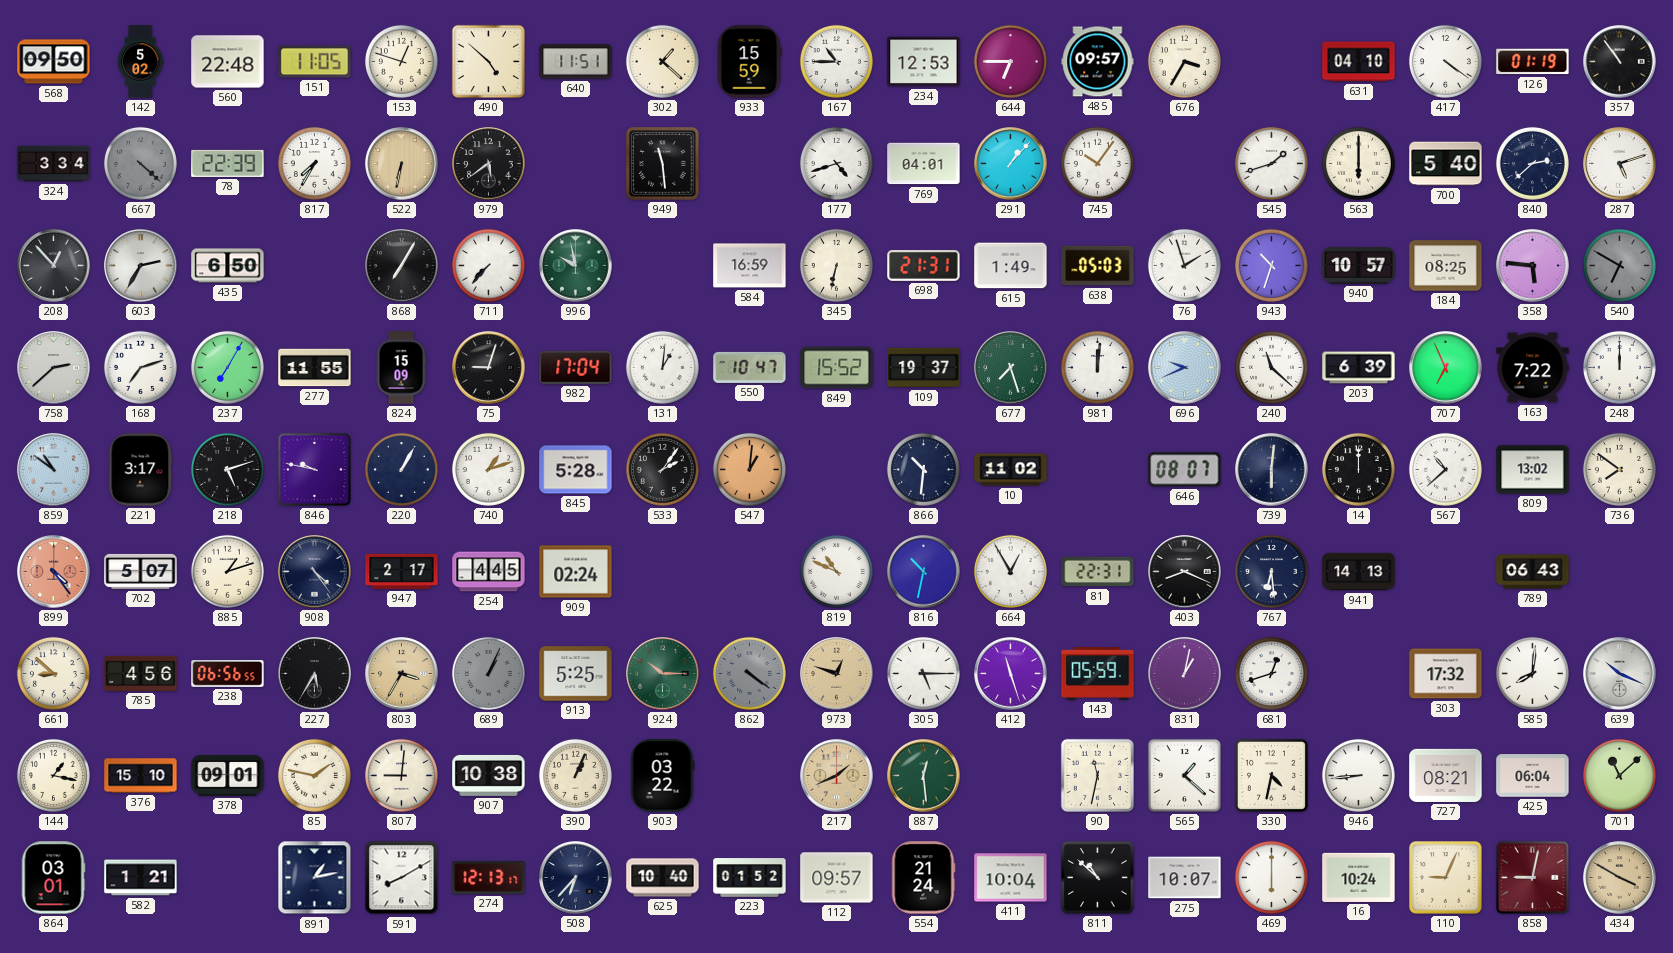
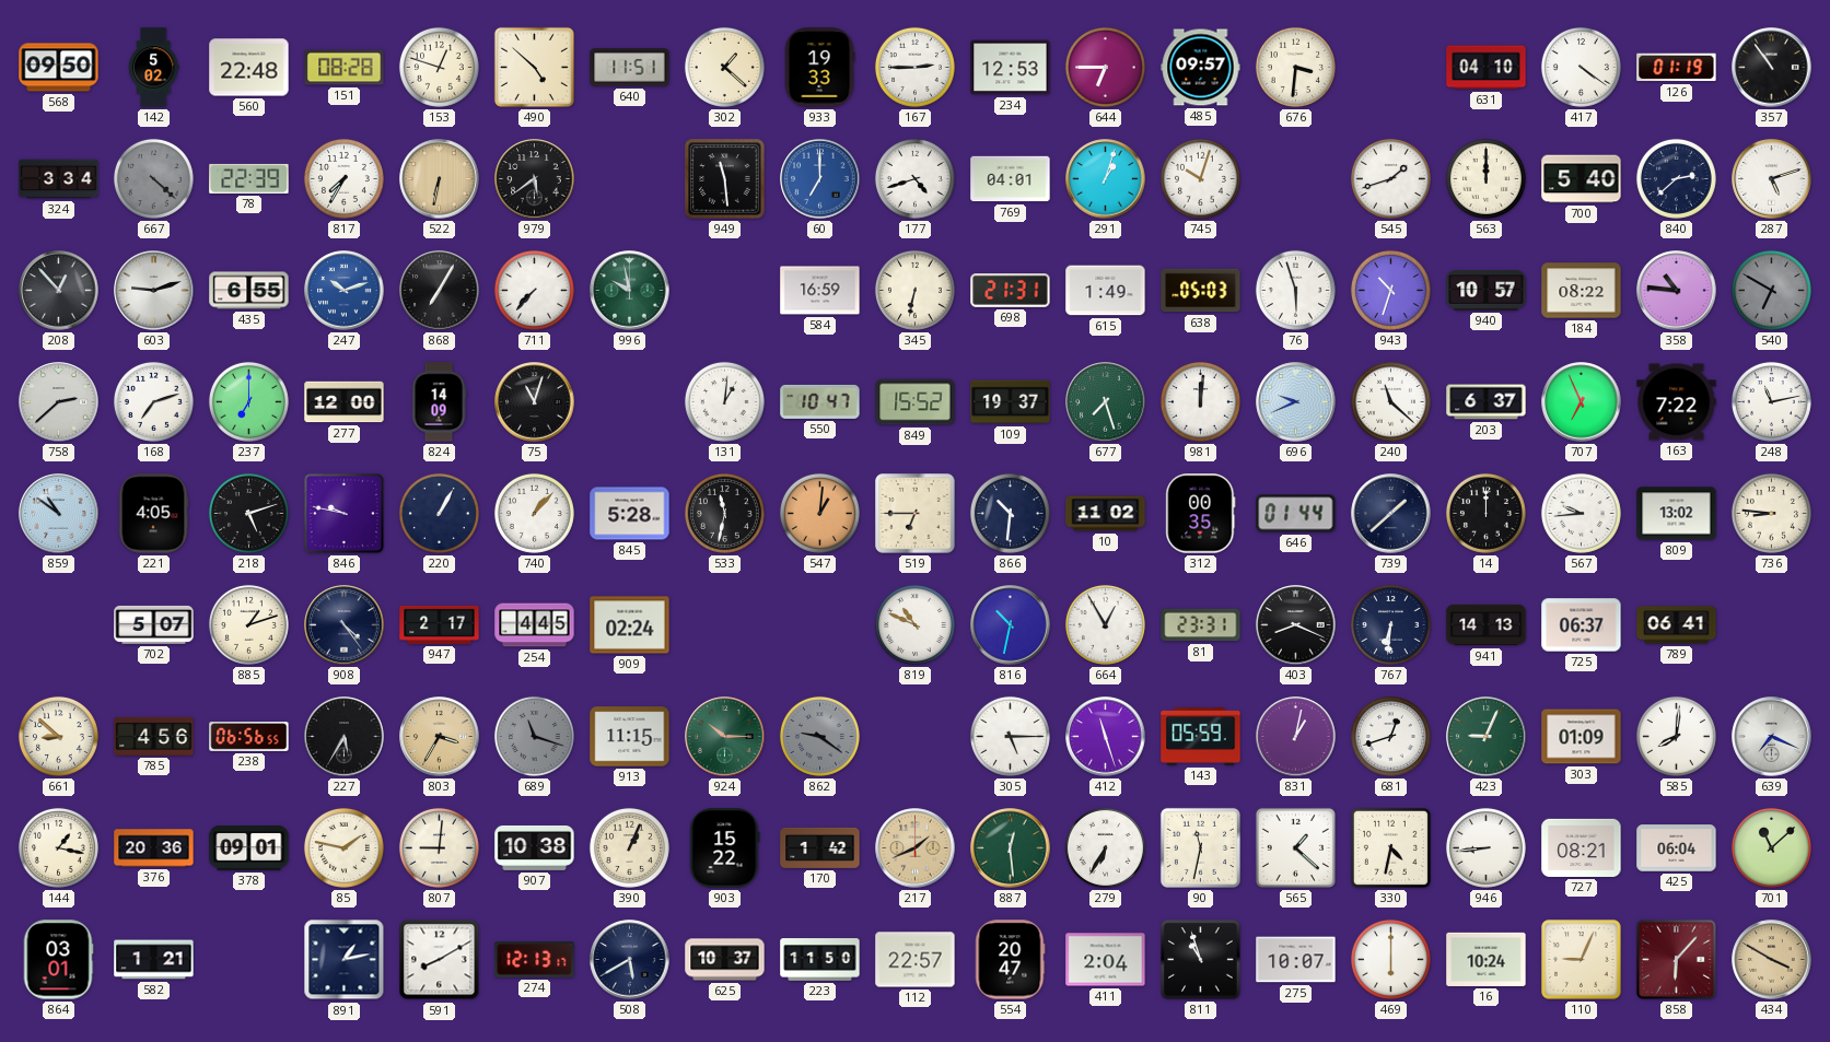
151: 11:05 -> 08:28 (345, 68)
933: 15:59 -> 19:33 (819, 68)
167: 10:45 -> 2:45 (914, 67)
676: 3:35 -> 3:31 (1295, 67)
60: none -> 7:00 (820, 179)
291: 1:07 -> 1:03 (1106, 179)
745: 10:06 -> 10:03 (1200, 178)
563: 6:00 -> 12:00 (1485, 178)
603: 2:35 -> 9:12 (154, 291)
435: 6:50 -> 6:55 (249, 291)
247: none -> 10:12 (345, 291)
76: 1:57 -> 5:57 (1295, 290)
184: 08:25 -> 08:22 (1582, 291)
358: 5:46 -> 10:46 (1677, 291)
237: 7:05 -> 7:00 (248, 401)
277: 11:55 -> 12:00 (345, 402)
824: 15:09 -> 14:09 (439, 402)
75: 9:03 -> 11:03 (535, 402)
982: 17:04 -> none (576, 367)
203: 6:39 -> 6:37 (1487, 402)
248: 12:00 -> 11:13 (1771, 401)
221: 3:17 -> 4:05 (153, 514)
740: 1:12 -> 1:07 (534, 513)
533: 2:06 -> 11:32 (724, 513)
519: none -> 6:45 (916, 514)
312: none -> 00:35 (1201, 514)
646: 08:07 -> 01:44 (1296, 514)
739: 6:01 -> 1:38 (1391, 514)
567: 10:38 -> 9:44 (1581, 513)
736: 7:51 -> 8:46 (1771, 513)
899: 4:24 -> none (54, 572)
81: 22:31 -> 23:31 (1201, 625)
767: 6:29 -> 6:31 (1390, 624)
725: none -> 06:37 (1582, 625)
789: 06:43 -> 06:41 (1677, 625)
689: 1:04 -> 11:18 (534, 736)
913: 5:25 -> 11:15 (630, 737)
862: 4:21 -> 9:21 (819, 736)
973: 12:48 -> none (837, 674)
423: none -> 9:04 (1487, 737)
303: 17:32 -> 01:09 (1582, 737)
639: 10:19 -> 7:19 (1772, 737)
376: 15:10 -> 20:36 (154, 848)
903: 03:22 -> 15:22 (725, 848)
170: none -> 1:42 (820, 847)
279: none -> 6:35 (1105, 847)
508: 6:37 -> 5:40 (630, 960)
625: 10:40 -> 10:37 (725, 960)
223: 01:52 -> 11:50 (820, 960)
112: 09:57 -> 22:57 (916, 960)
554: 21:24 -> 20:47 (1010, 960)
411: 10:04 -> 2:04 (1106, 960)
811: 10:52 -> 10:57 (1201, 960)
858: 9:02 -> 6:07 (1676, 959)
